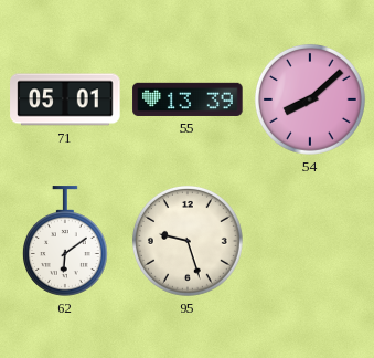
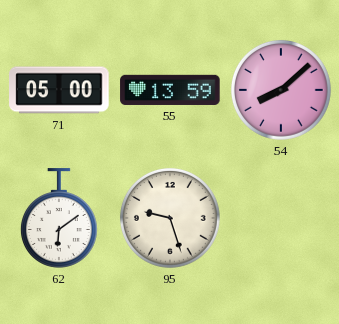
71: 05:01 -> 05:00 (59, 90)
55: 13:39 -> 13:59 (170, 90)
